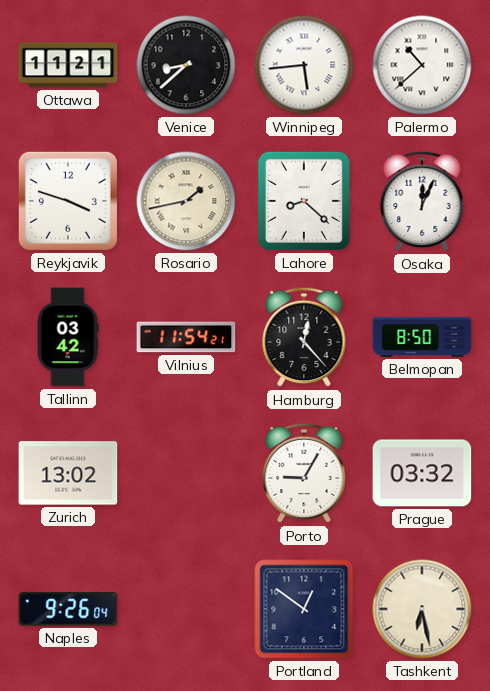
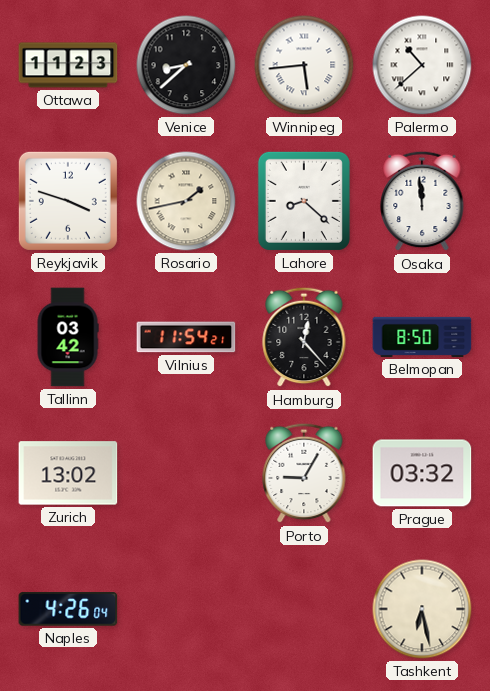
Ottawa: 11:21 -> 11:23 (68, 65)
Osaka: 12:04 -> 11:59 (422, 201)
Naples: 9:26 -> 4:26 (68, 609)
Portland: 12:51 -> none (304, 609)
